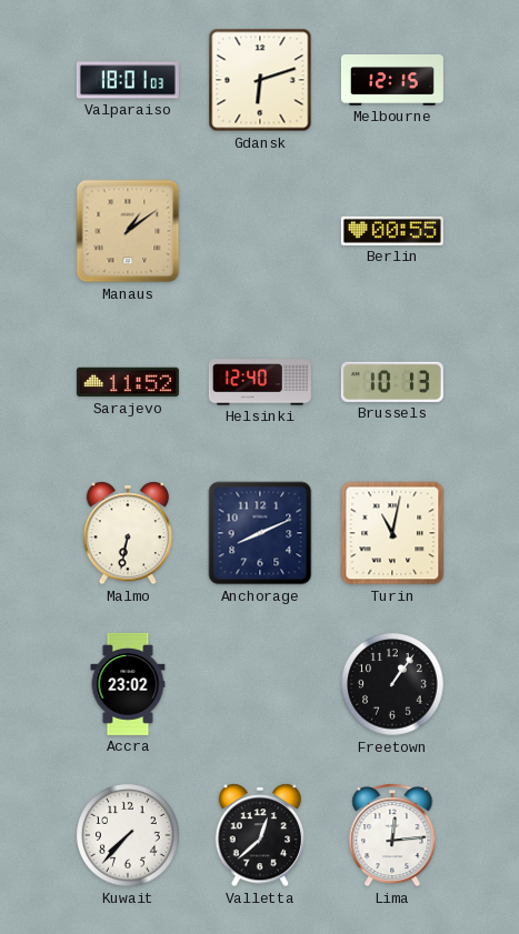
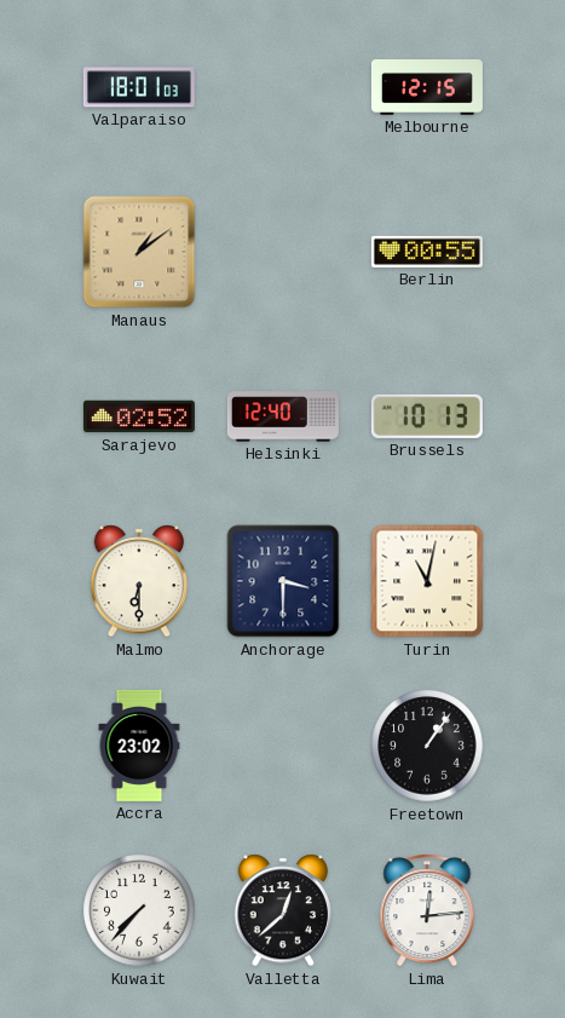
Gdansk: 6:12 -> none (260, 80)
Sarajevo: 11:52 -> 02:52 (139, 416)
Malmo: 6:32 -> 6:30 (139, 581)
Anchorage: 8:11 -> 3:30 (283, 581)
